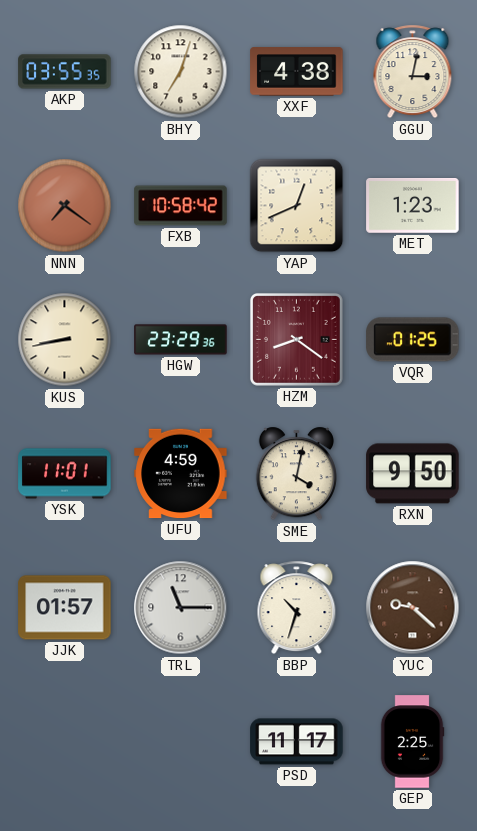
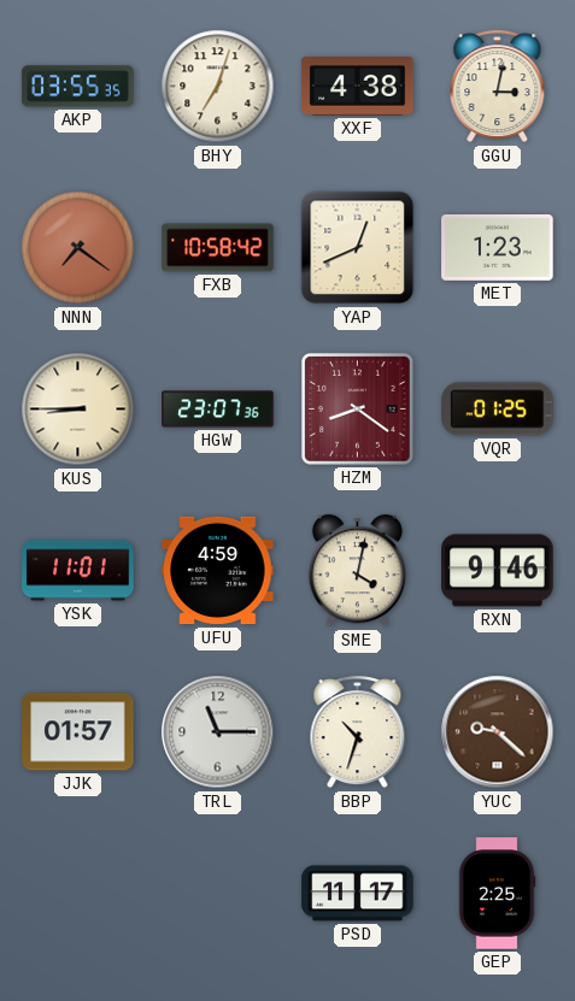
KUS: 8:43 -> 8:45 (78, 410)
HGW: 23:29 -> 23:07 (218, 410)
RXN: 9:50 -> 9:46 (498, 571)
